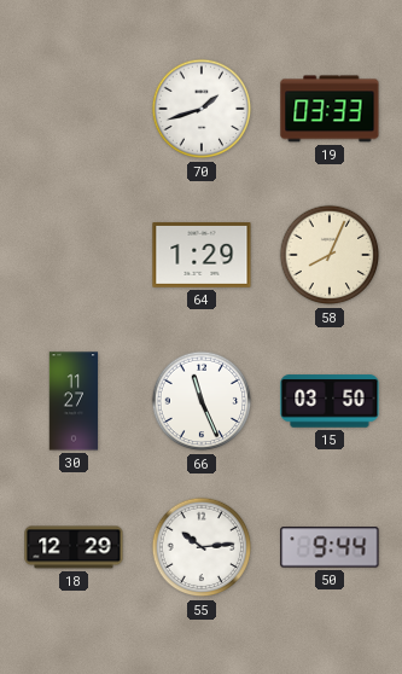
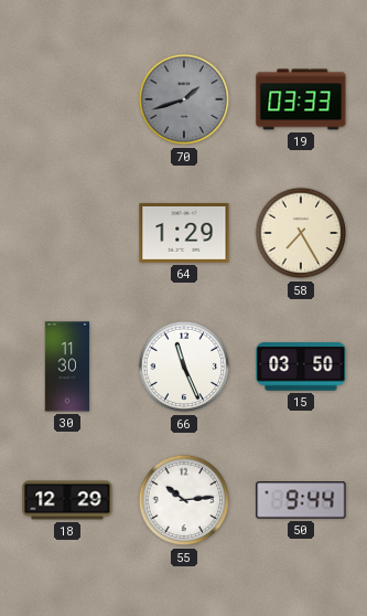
70 dial: white -> grey (184, 99)
58: 8:04 -> 7:25 (301, 233)
30: 11:27 -> 11:30 (67, 367)
